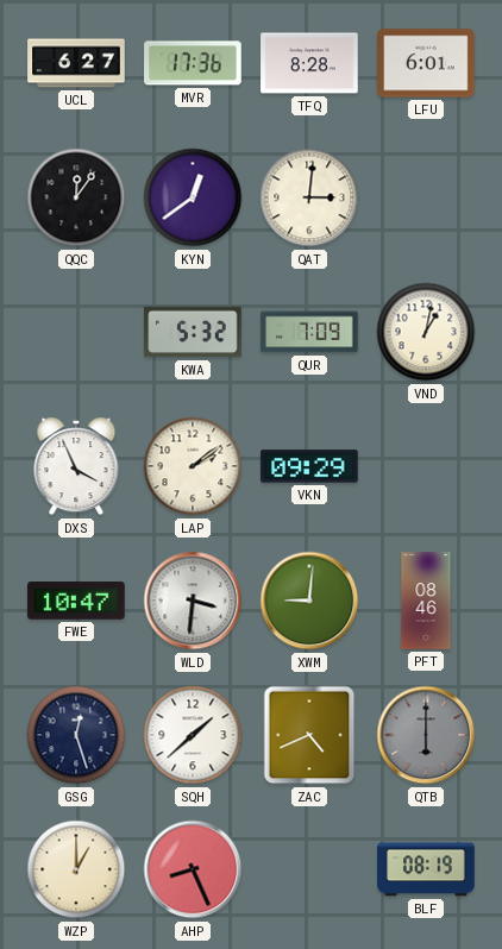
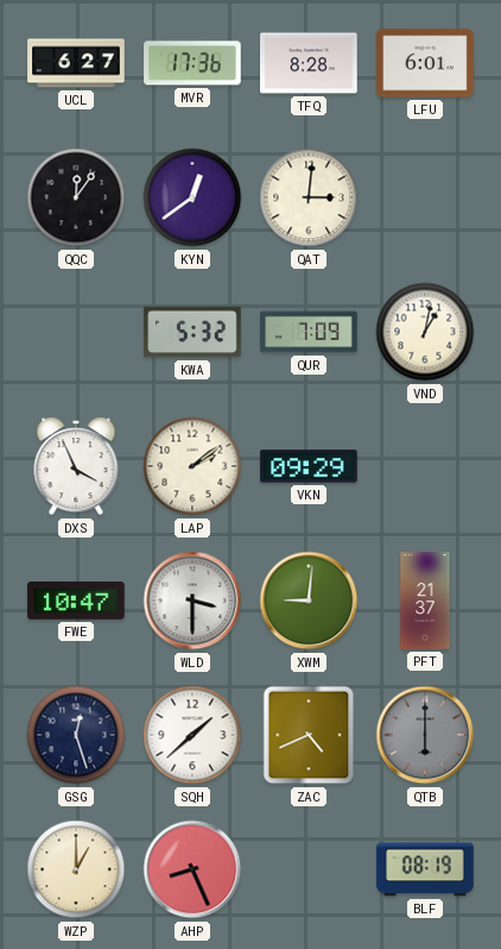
WLD: 3:31 -> 3:30 (192, 601)
PFT: 08:46 -> 21:37 (425, 601)
